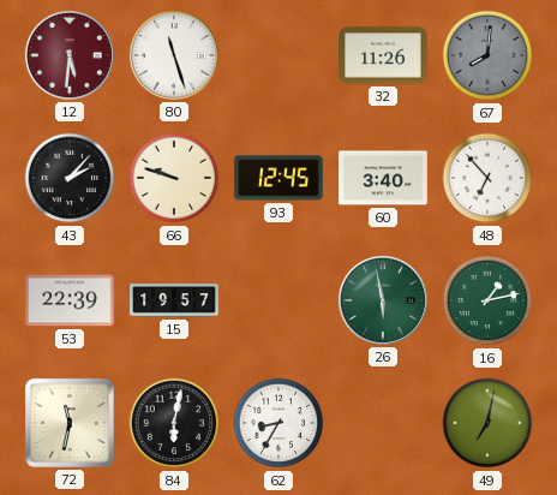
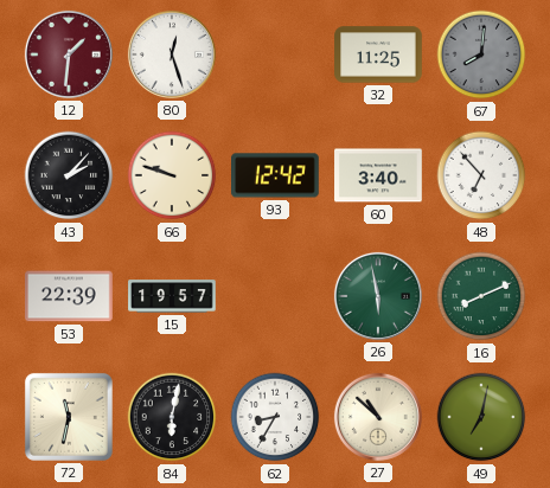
12: 5:31 -> 1:31 (69, 54)
80: 11:27 -> 12:27 (172, 54)
32: 11:26 -> 11:25 (378, 54)
93: 12:45 -> 12:42 (276, 175)
16: 1:13 -> 8:11 (481, 296)
27: none -> 10:52 (378, 417)
